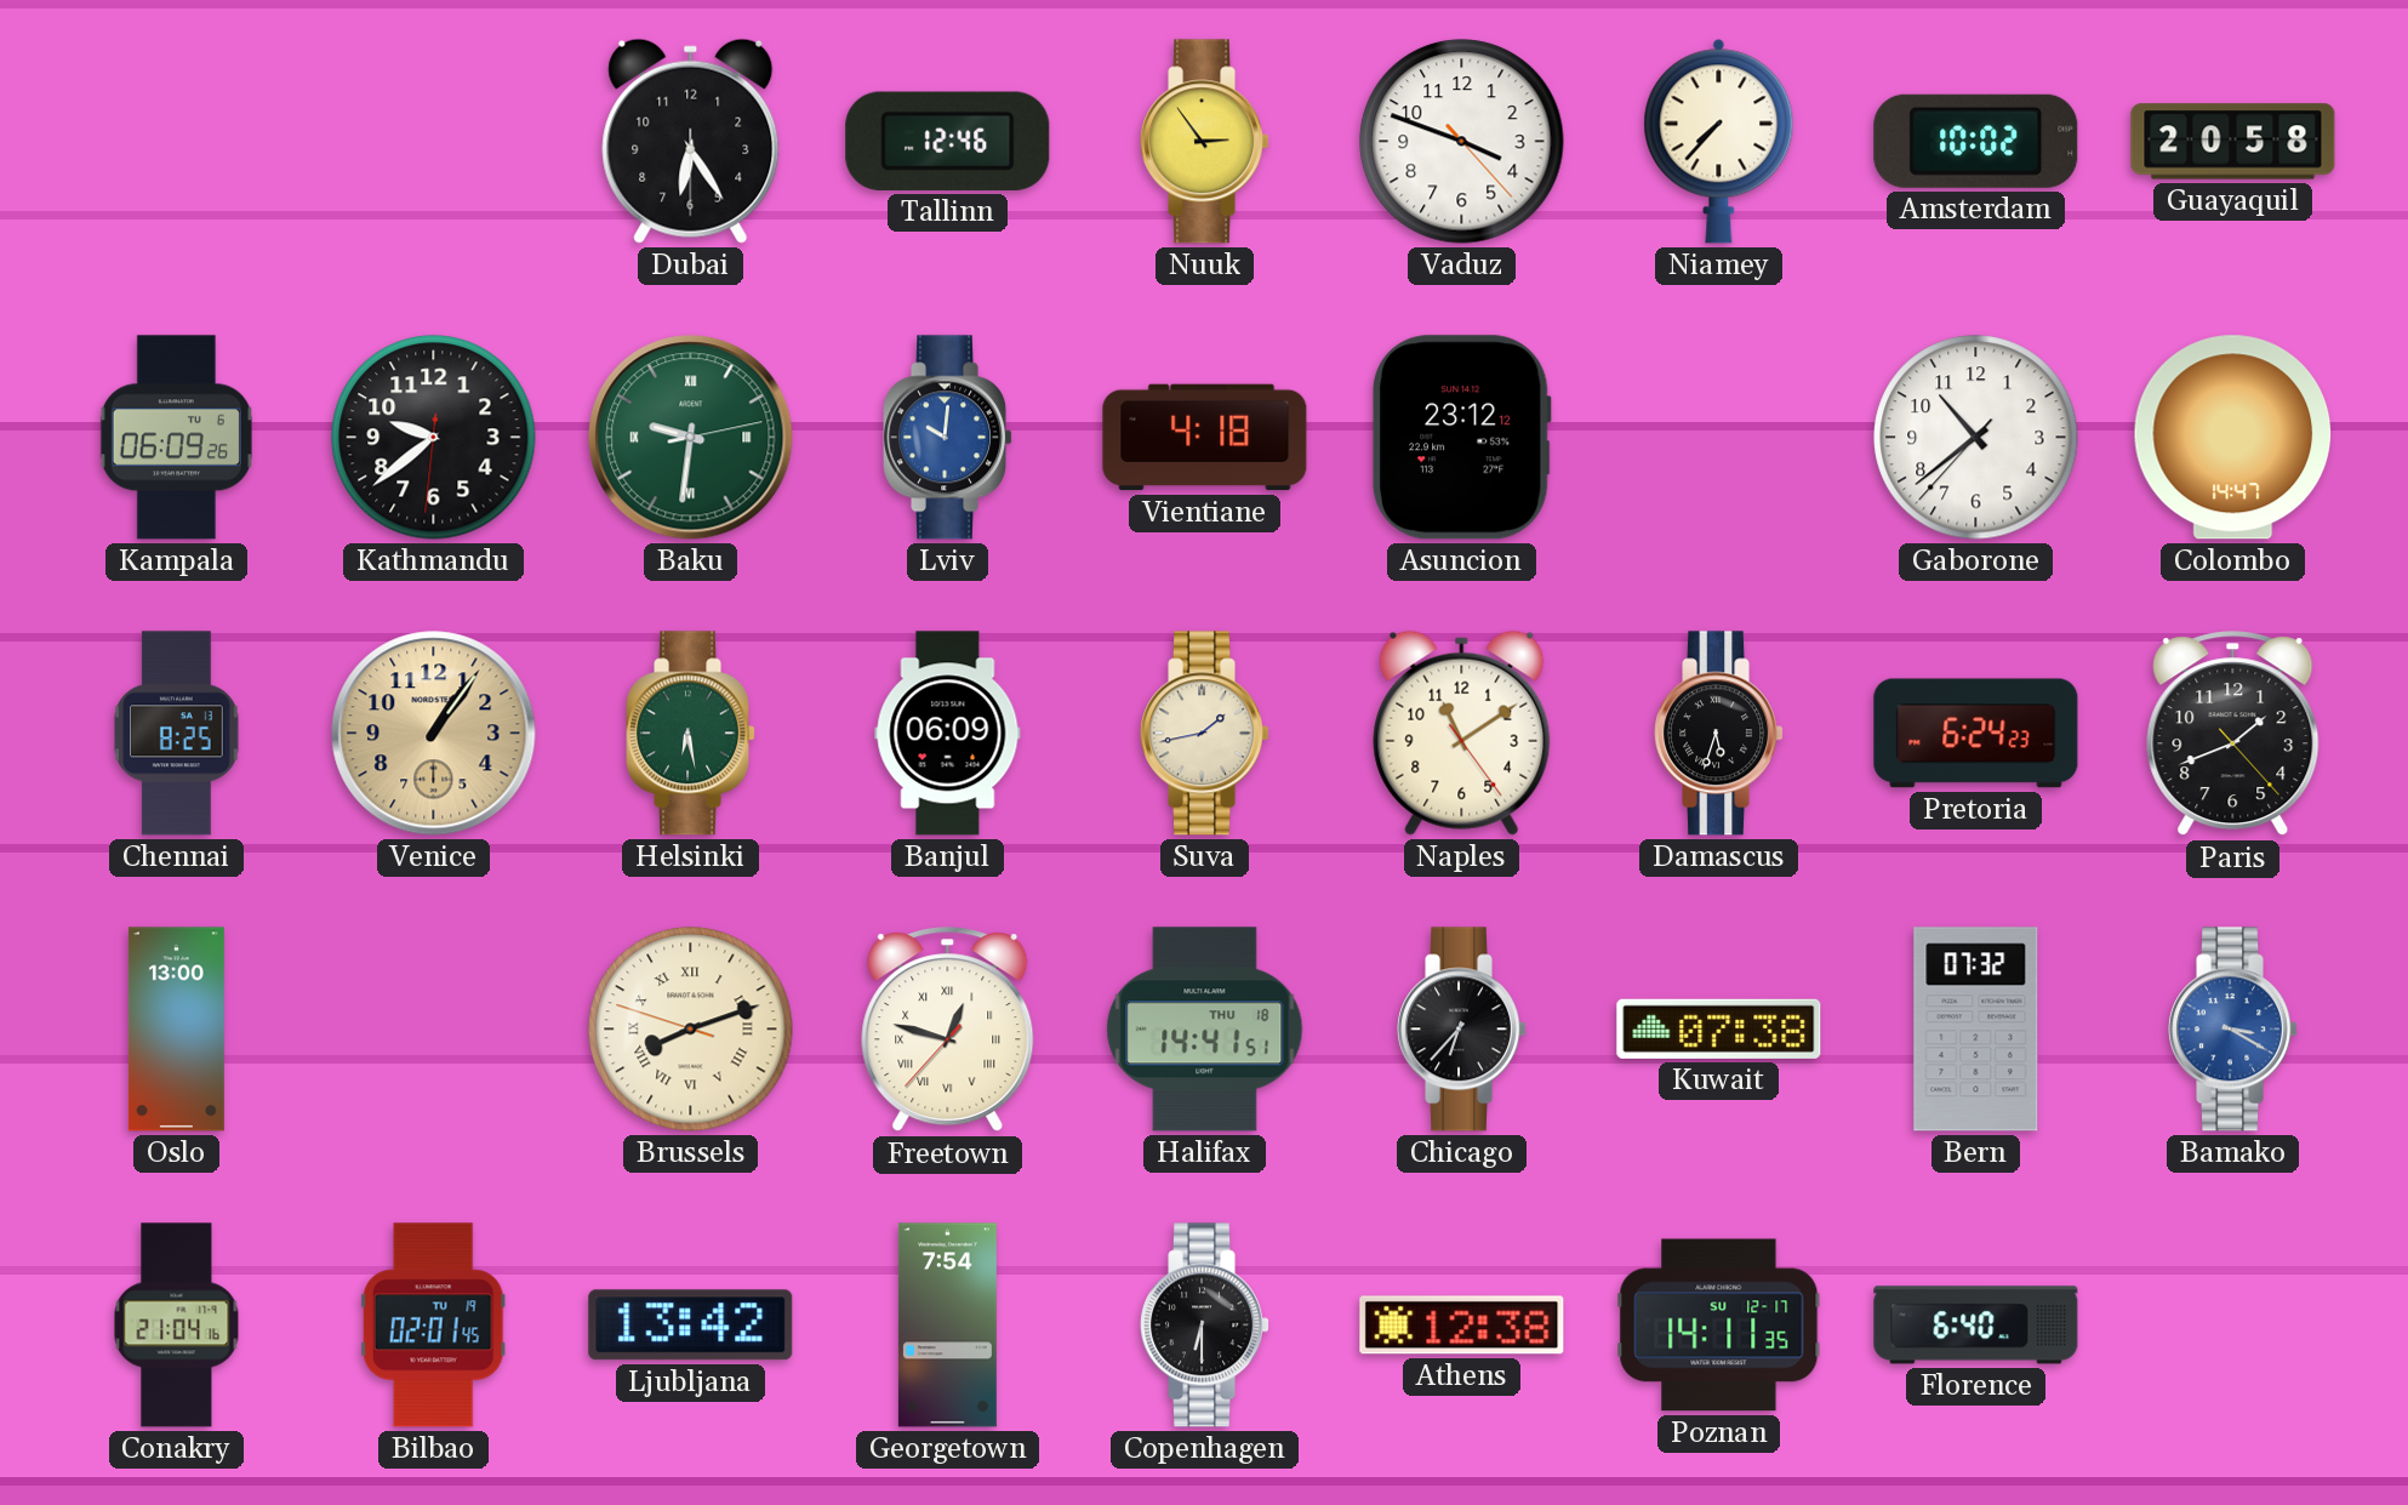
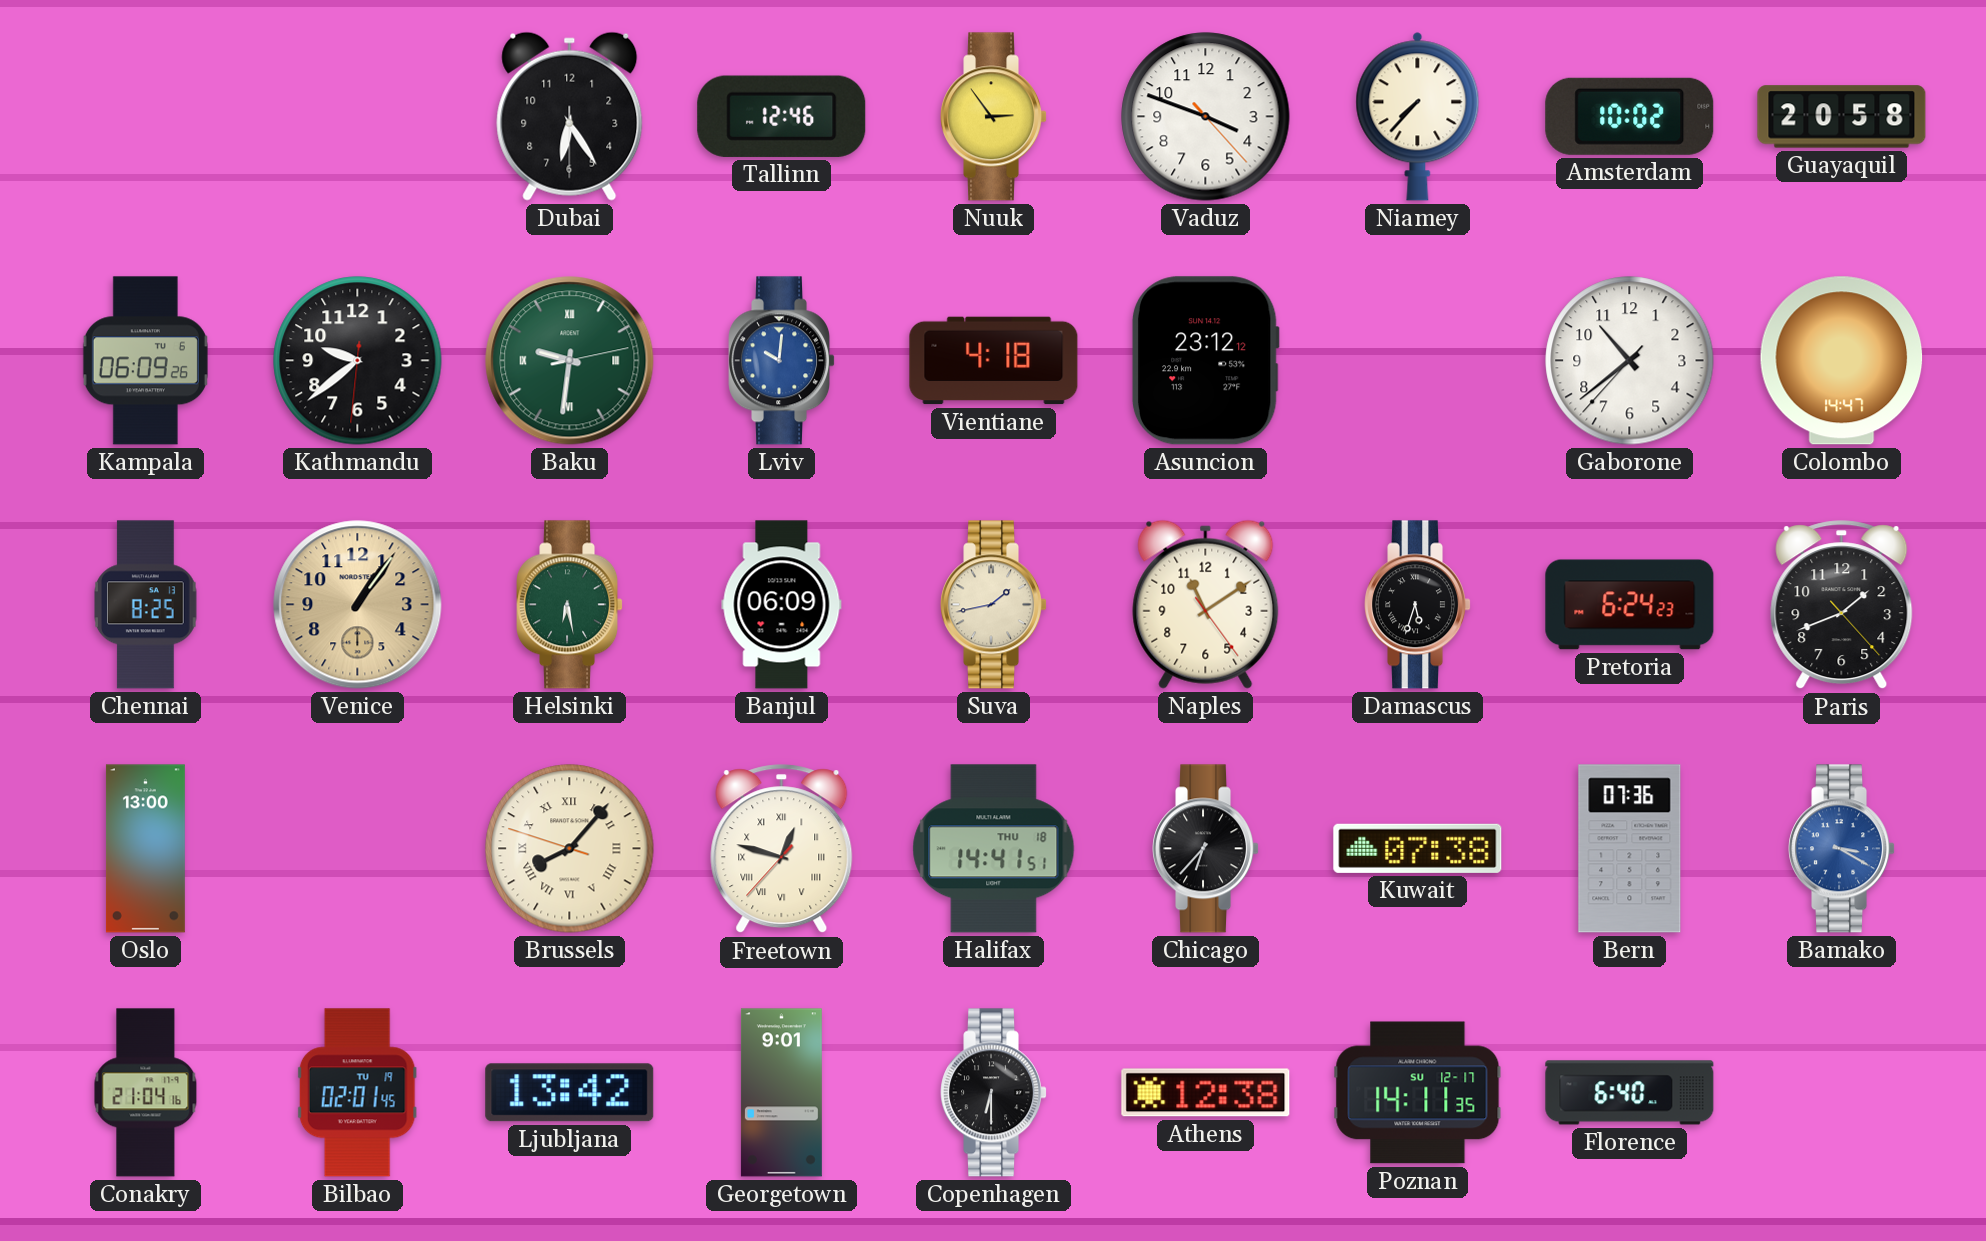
Brussels: 8:11 -> 8:06 (570, 849)
Bern: 07:32 -> 07:36 (1630, 849)
Georgetown: 7:54 -> 9:01 (781, 1093)
